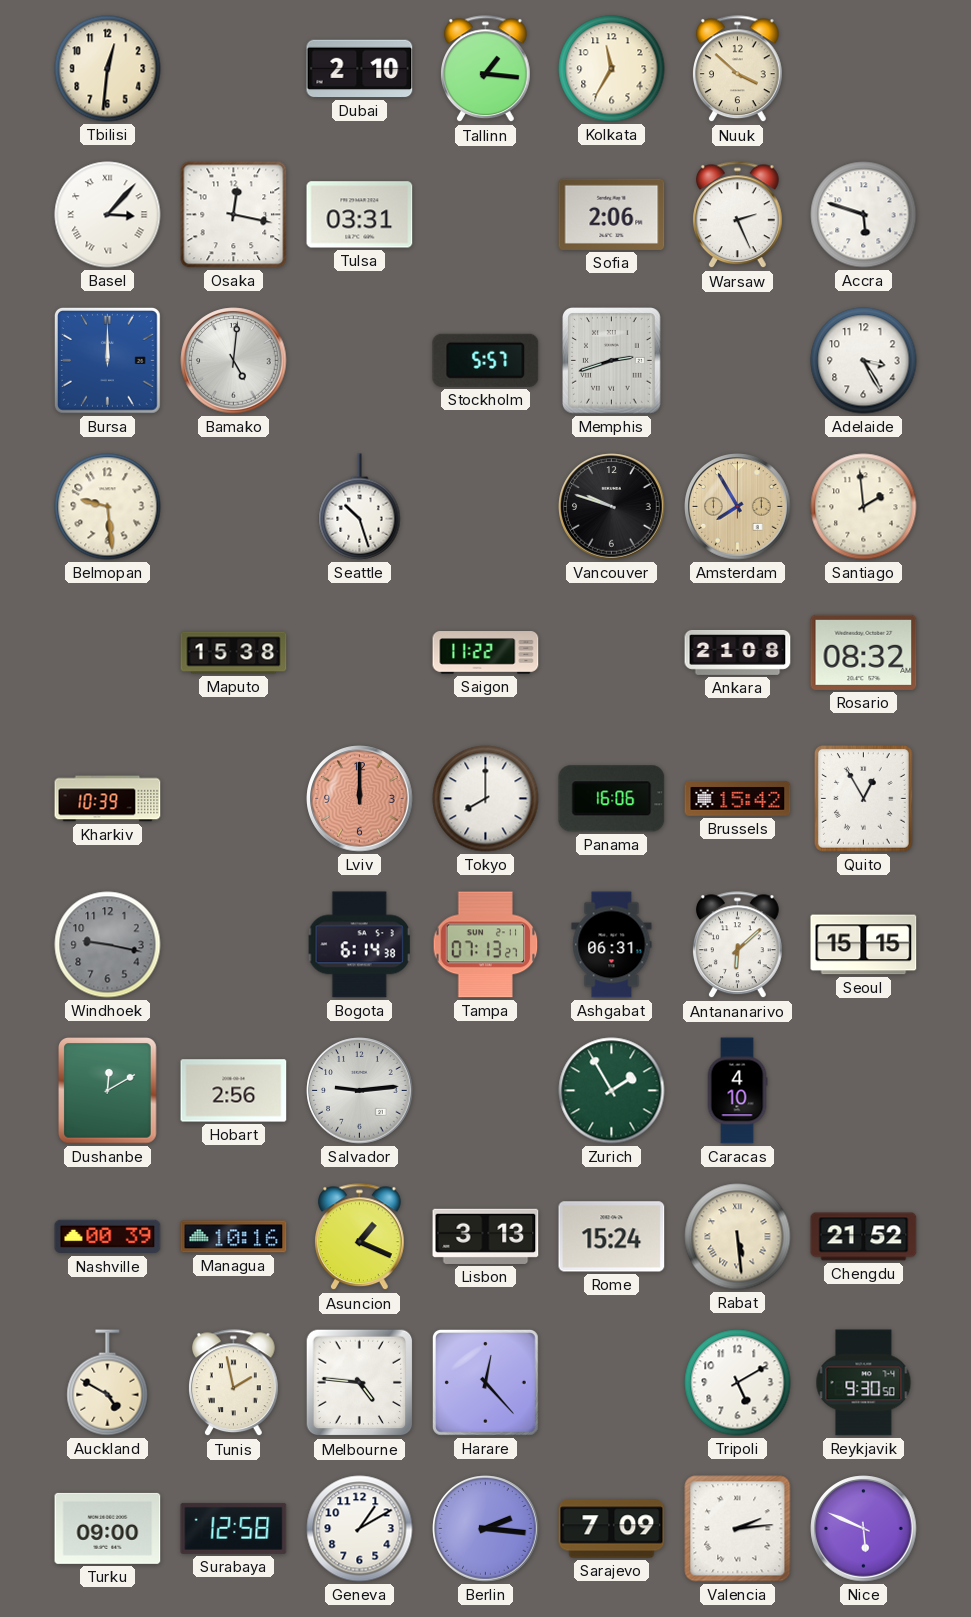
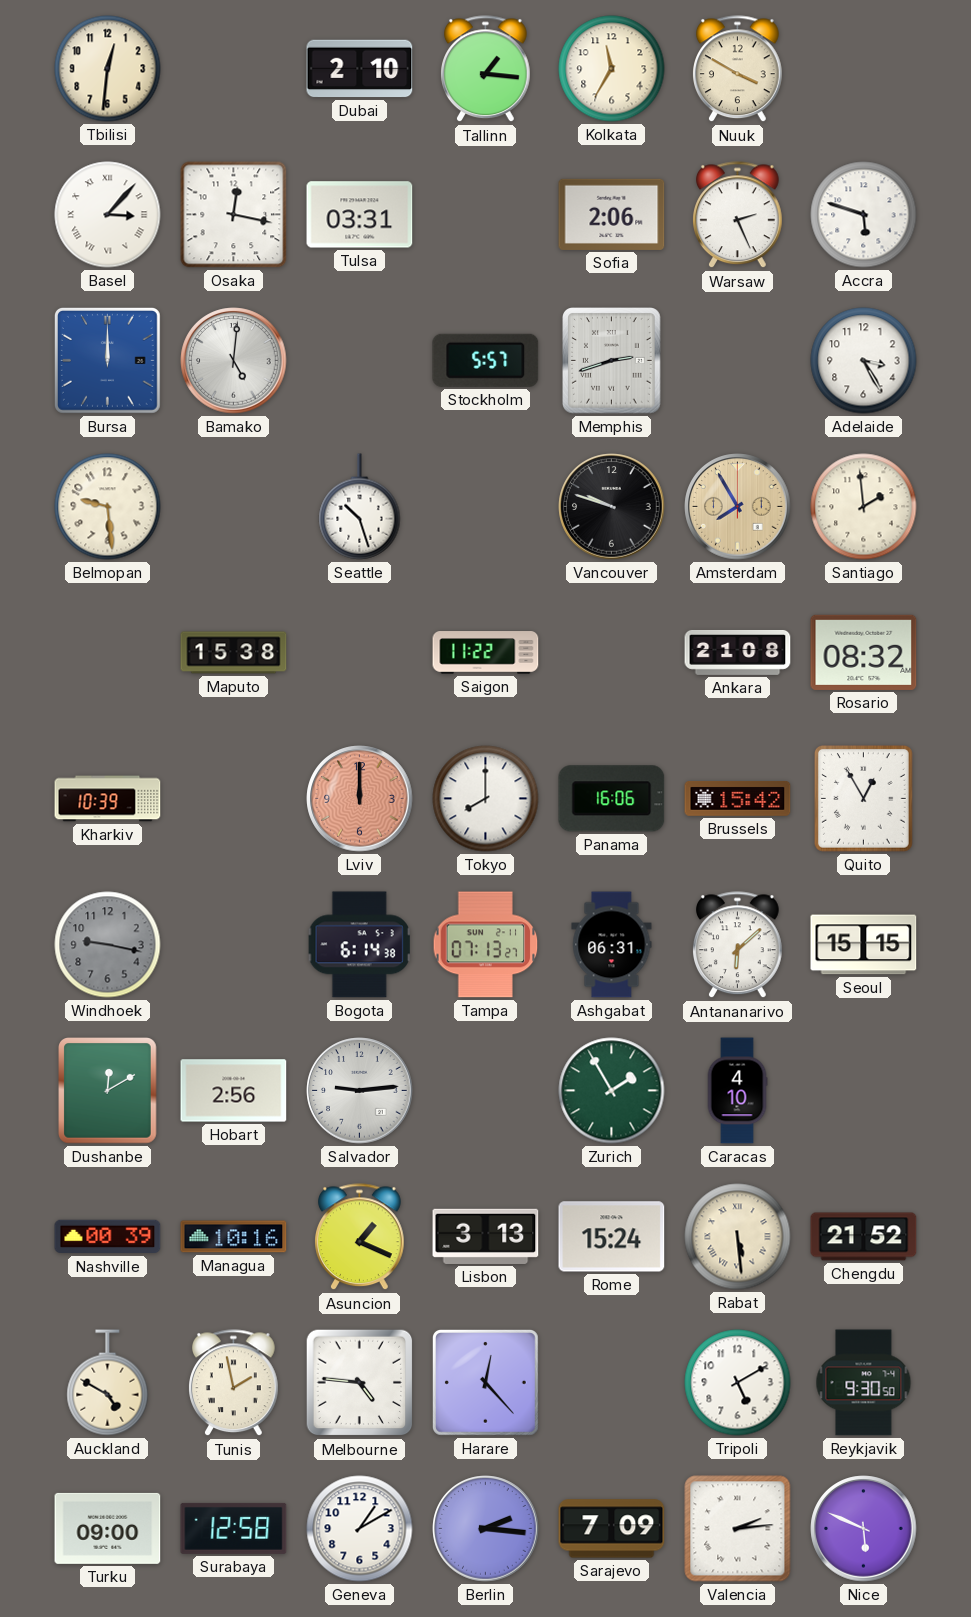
Nuuk: 3:52 -> 3:50 (738, 69)
